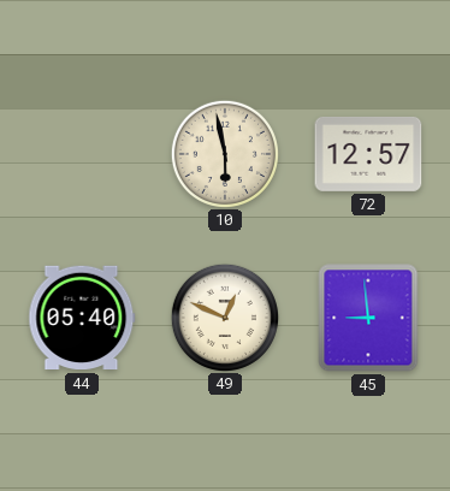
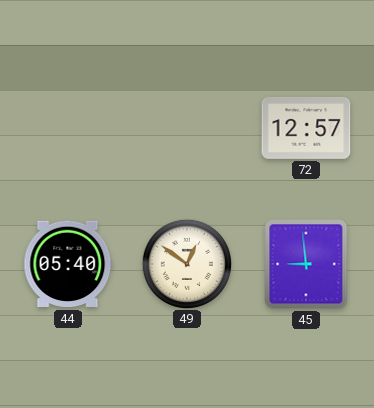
10: 5:58 -> none (224, 153)
49: 12:49 -> 12:51 (186, 263)
